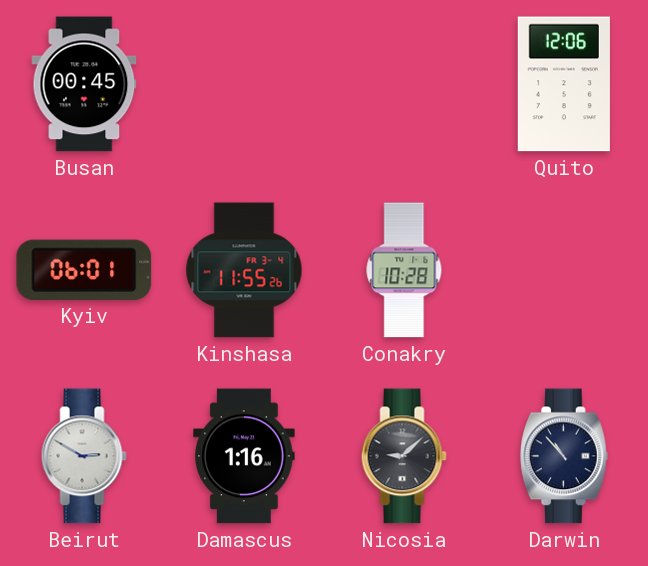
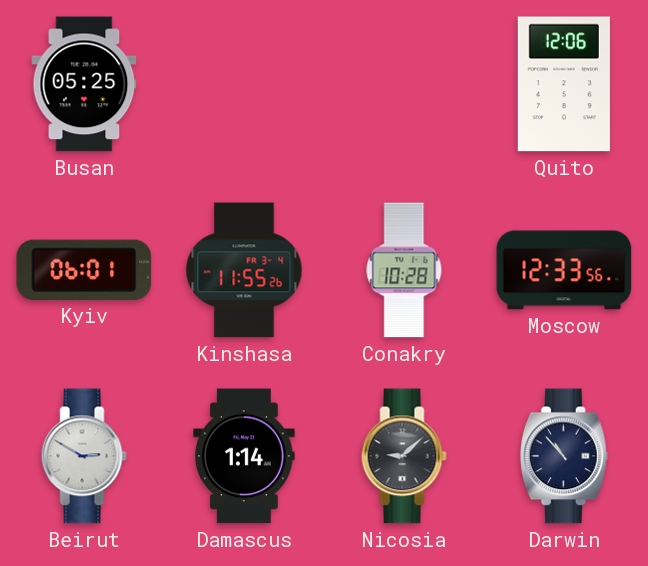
Busan: 00:45 -> 05:25 (84, 84)
Moscow: none -> 12:33 (564, 270)
Damascus: 1:16 -> 1:14 (244, 456)
